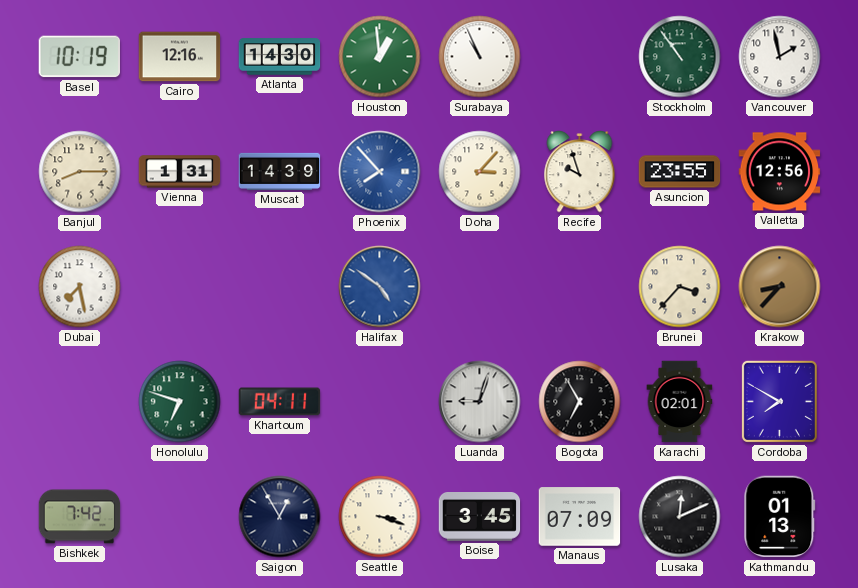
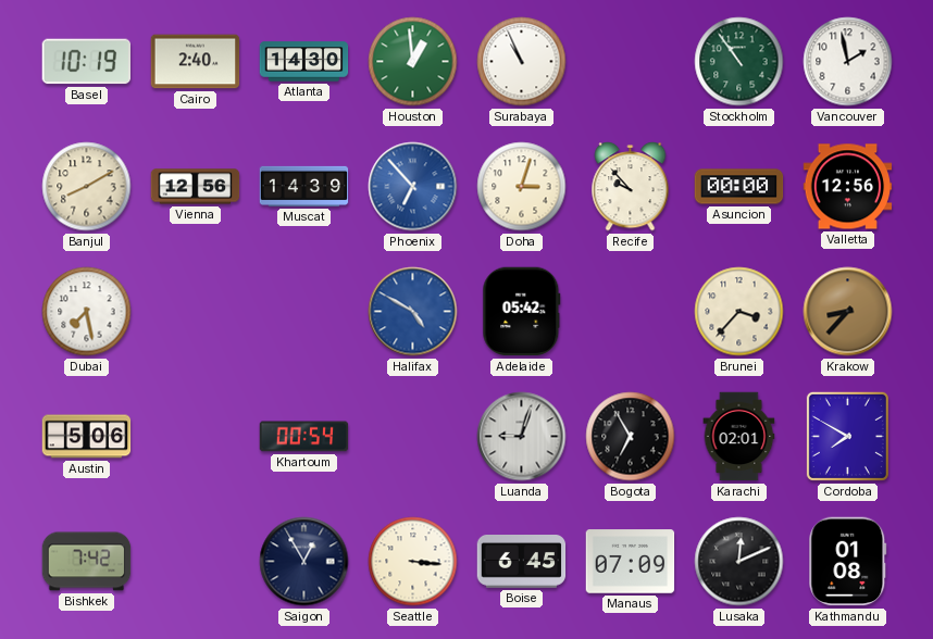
Cairo: 12:16 -> 2:40 (196, 62)
Banjul: 8:15 -> 8:10 (87, 187)
Vienna: 1:31 -> 12:56 (196, 187)
Phoenix: 7:53 -> 6:53 (413, 187)
Doha: 3:07 -> 3:03 (522, 187)
Recife: 9:57 -> 9:53 (631, 187)
Asuncion: 23:55 -> 00:00 (739, 187)
Halifax: 4:51 -> 4:50 (413, 312)
Adelaide: none -> 05:42 (522, 312)
Austin: none -> 5:06 (87, 437)
Honolulu: 6:48 -> none (180, 402)
Khartoum: 04:11 -> 00:54 (304, 437)
Seattle: 3:18 -> 3:16 (413, 562)
Boise: 3:45 -> 6:45 (522, 562)
Kathmandu: 01:13 -> 01:08 (848, 562)
